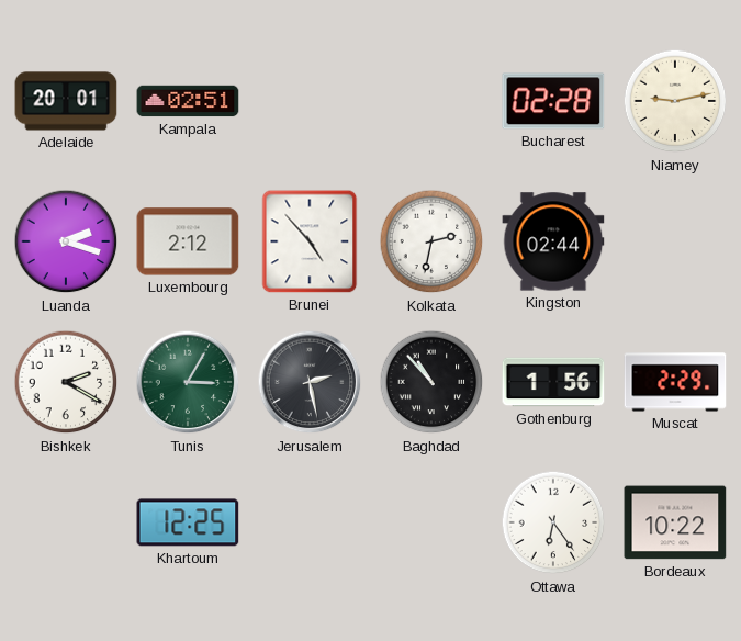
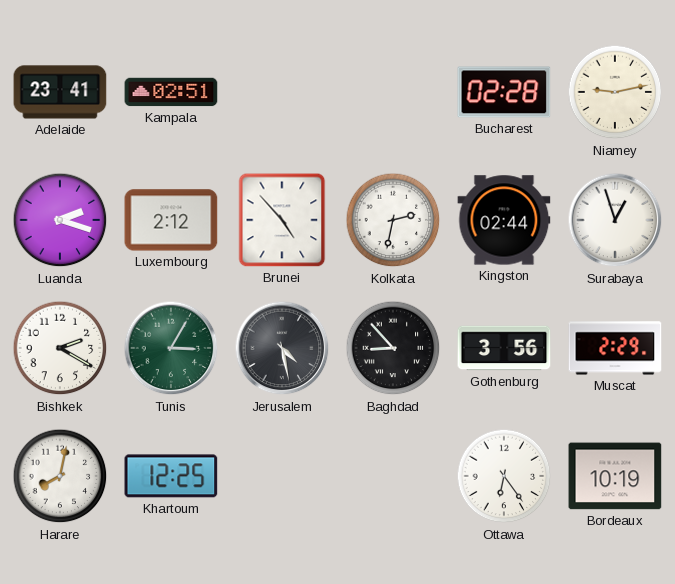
Adelaide: 20:01 -> 23:41 (60, 92)
Surabaya: none -> 12:57 (615, 220)
Jerusalem: 2:28 -> 4:28 (282, 348)
Baghdad: 10:53 -> 8:53 (393, 348)
Gothenburg: 1:56 -> 3:56 (504, 348)
Harare: none -> 8:02 (60, 476)
Bordeaux: 10:22 -> 10:19 (615, 476)
